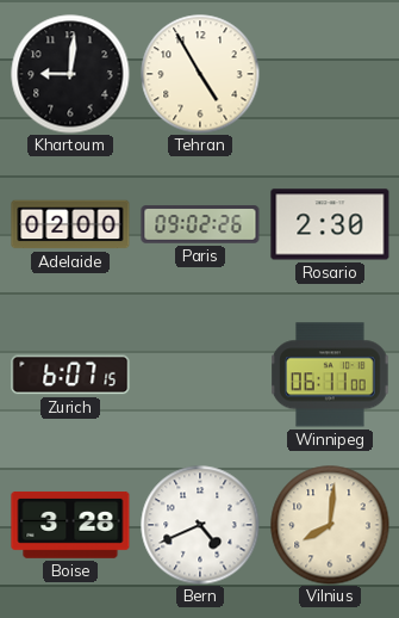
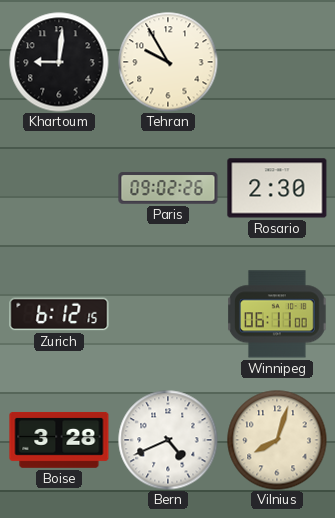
Tehran: 4:55 -> 9:55 (168, 62)
Adelaide: 02:00 -> none (70, 224)
Zurich: 6:07 -> 6:12 (59, 314)
Vilnius: 8:01 -> 8:03 (277, 440)
